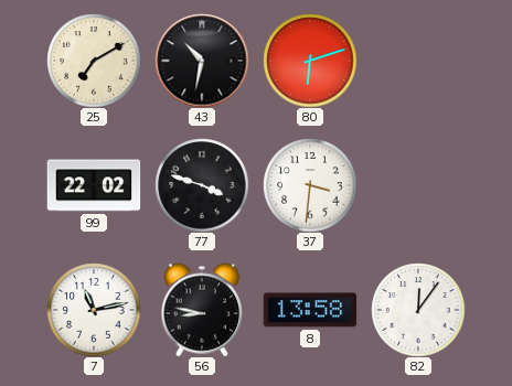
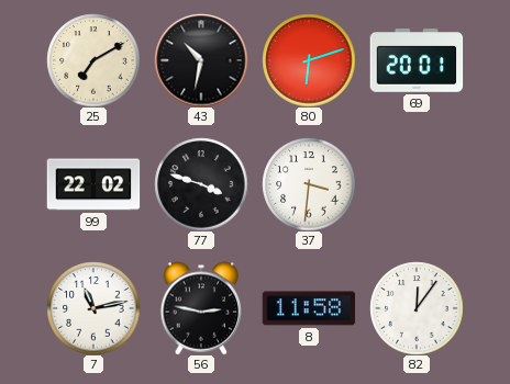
69: none -> 20:01 (417, 60)
56: 8:47 -> 2:47 (201, 308)
8: 13:58 -> 11:58 (309, 308)
